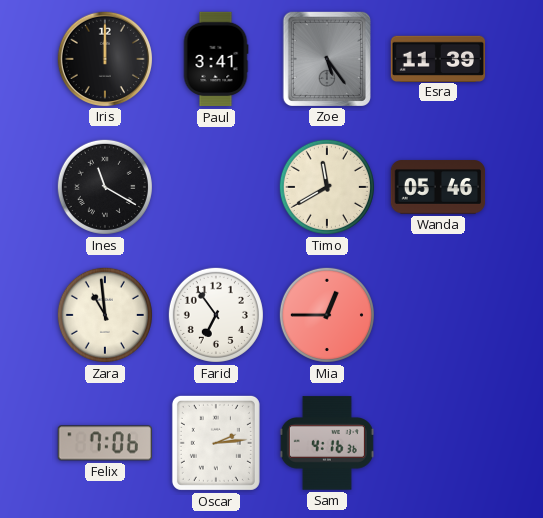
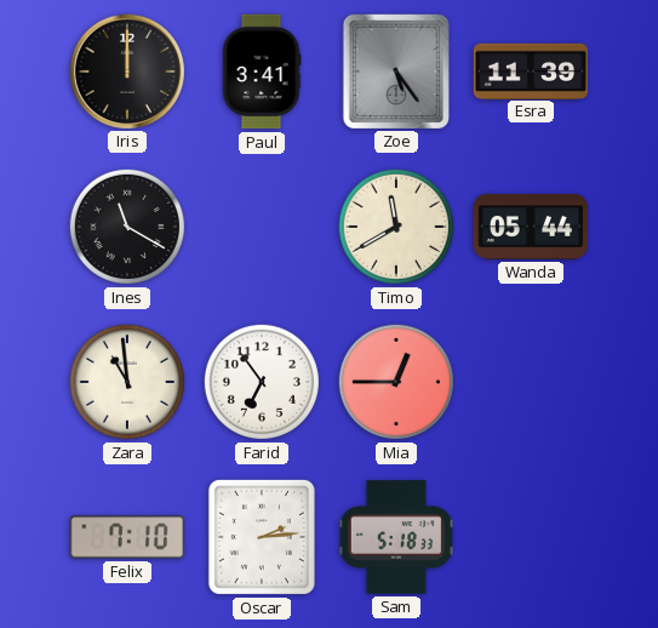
Wanda: 05:46 -> 05:44 (531, 227)
Felix: 7:06 -> 7:10 (126, 537)
Sam: 4:16 -> 5:18 (396, 537)
